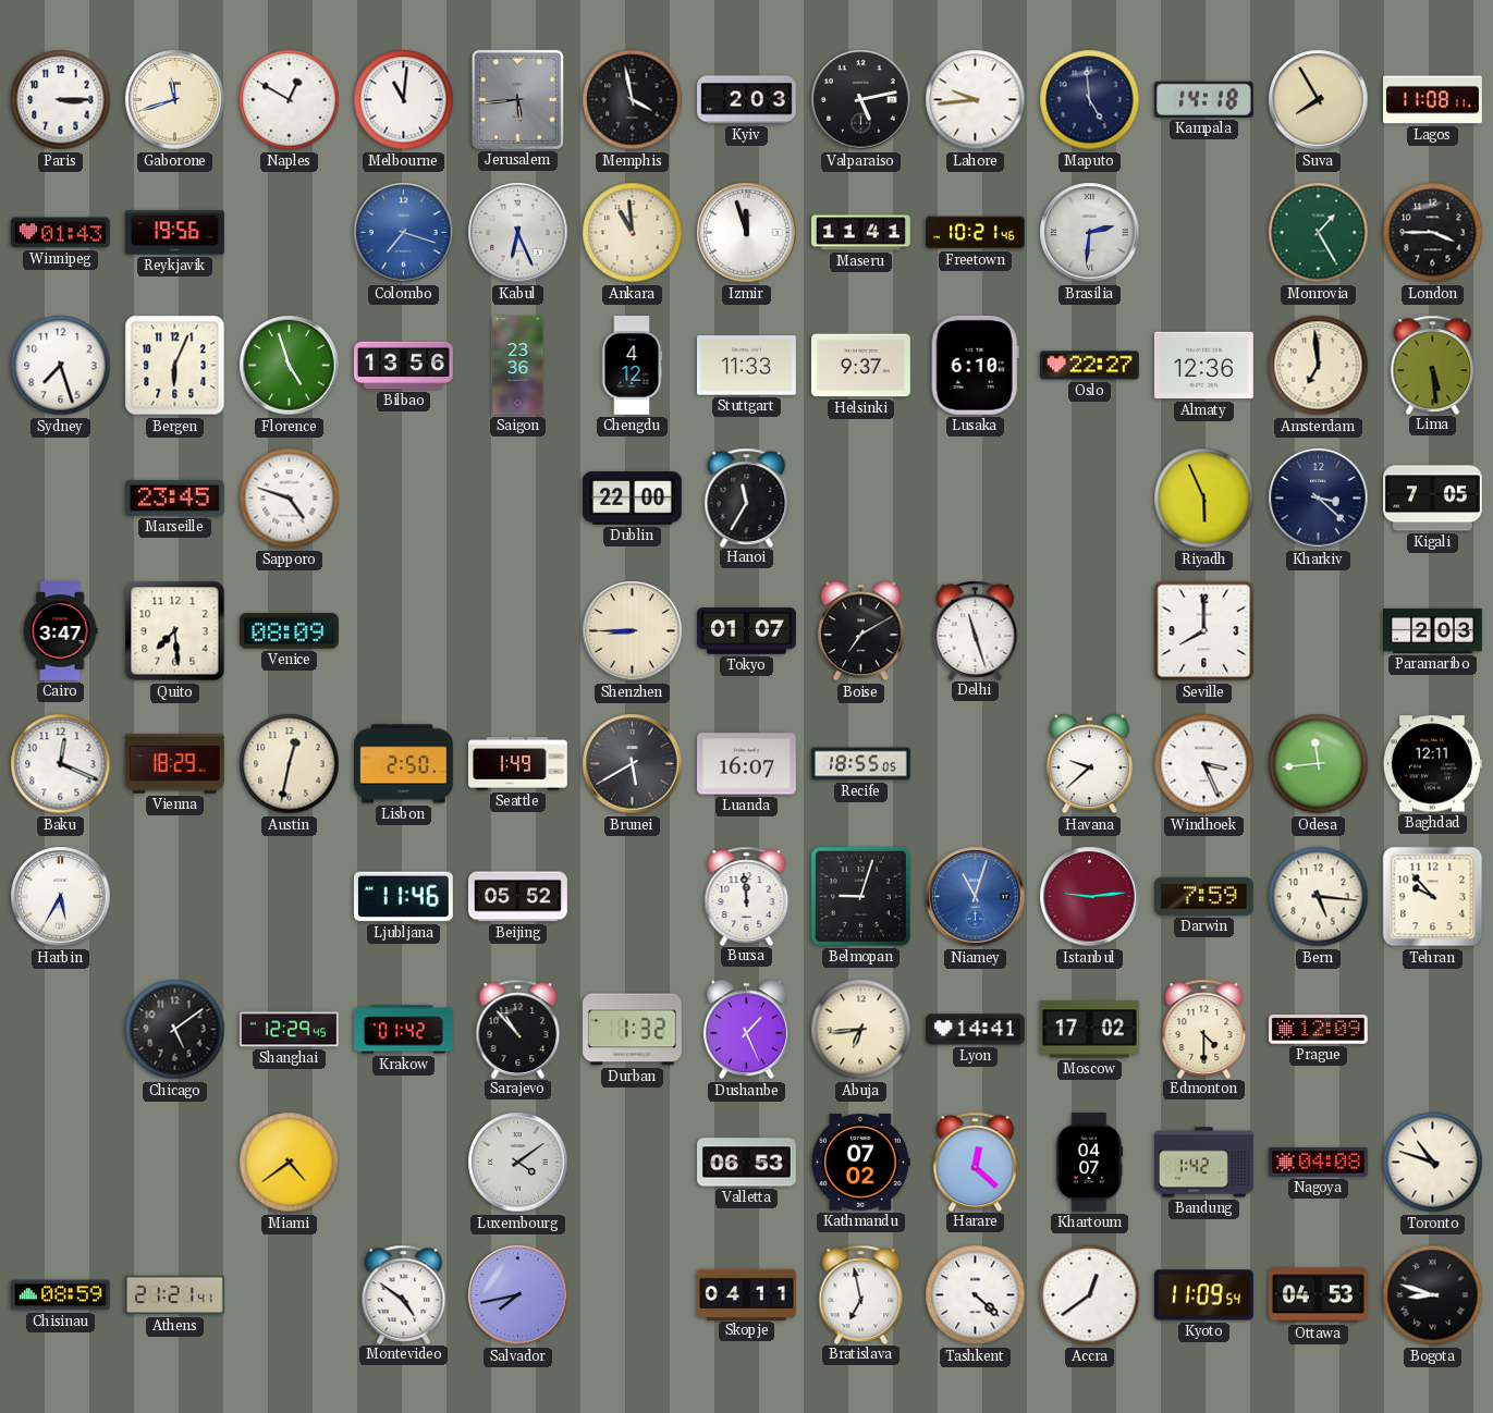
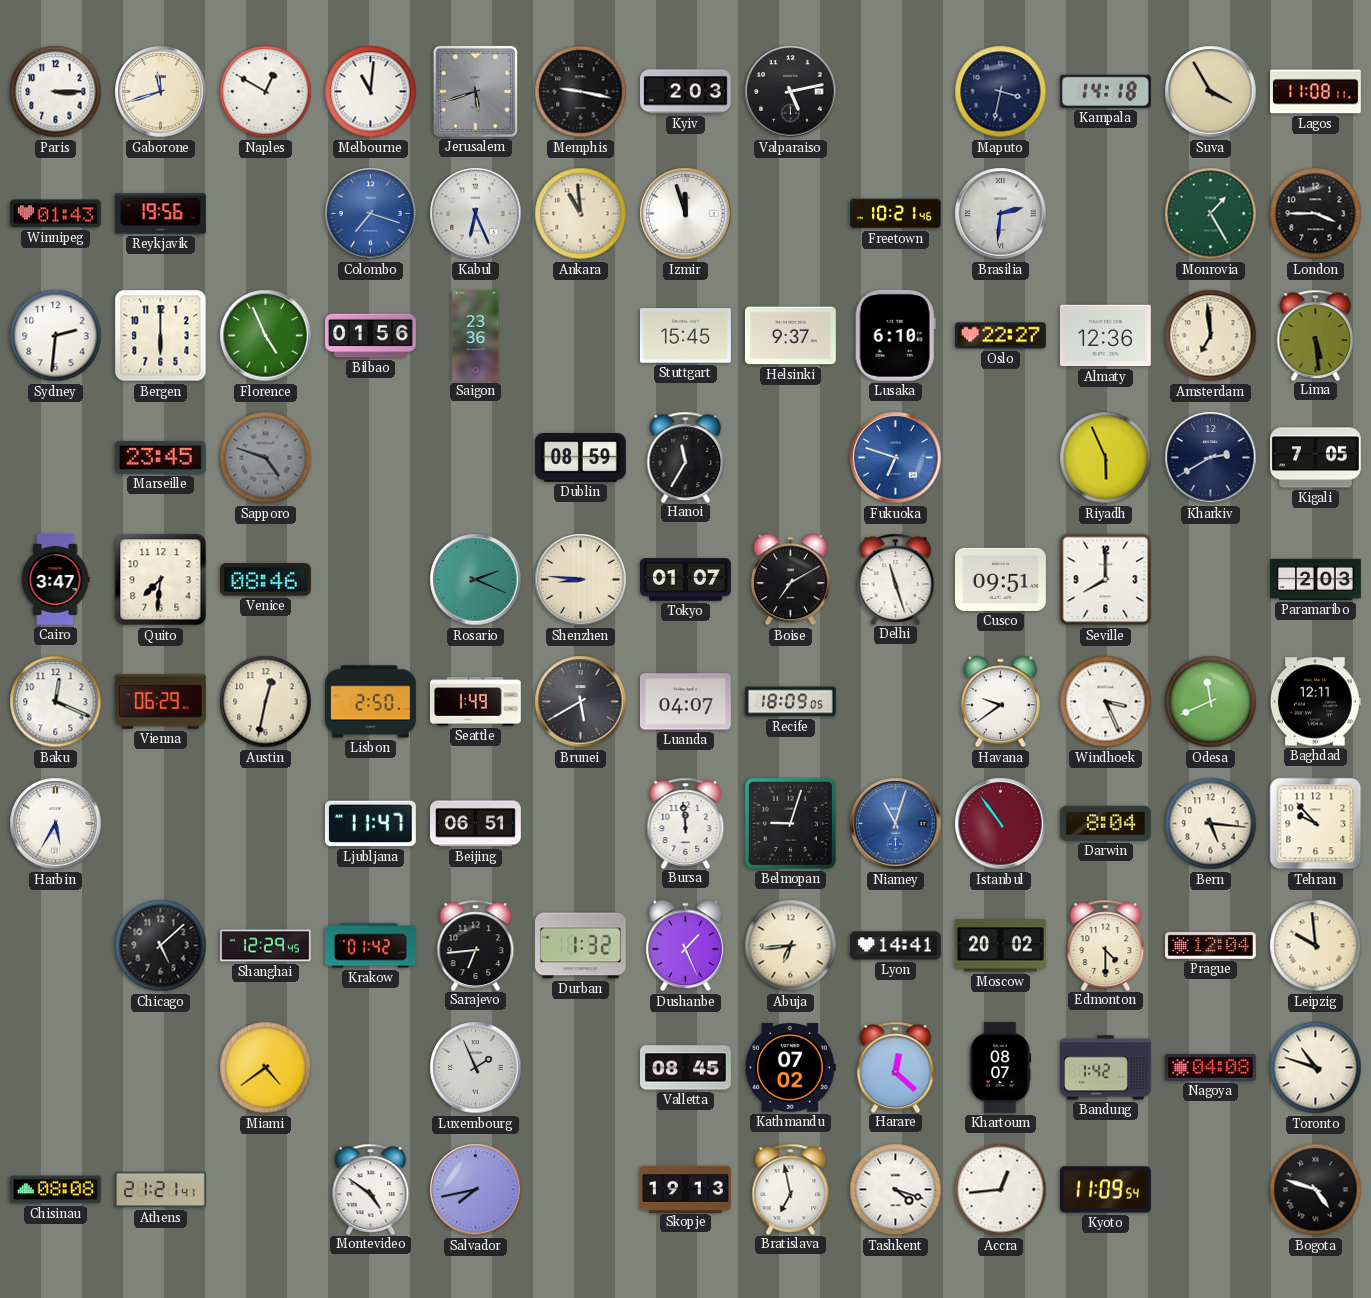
Jerusalem: 5:44 -> 5:42 (475, 91)
Memphis: 3:58 -> 9:17 (581, 92)
Lahore: 9:44 -> none (976, 100)
Maputo: 4:59 -> 3:32 (1001, 92)
Suva: 7:55 -> 3:55 (1211, 92)
Maseru: 11:41 -> none (861, 233)
Sydney: 7:27 -> 2:31 (56, 336)
Bergen: 6:04 -> 6:00 (161, 336)
Florence: 4:57 -> 4:56 (266, 336)
Bilbao: 13:56 -> 01:56 (371, 336)
Chengdu: 4:12 -> none (632, 366)
Stuttgart: 11:33 -> 15:45 (685, 336)
Sapporo dial: white -> grey (266, 458)
Dublin: 22:00 -> 08:59 (581, 458)
Fukuoka: none -> 6:48 (896, 458)
Kharkiv: 3:22 -> 2:40 (1211, 458)
Quito: 7:29 -> 7:31 (161, 580)
Venice: 08:09 -> 08:46 (265, 580)
Rosario: none -> 2:19 (476, 580)
Shenzhen: 8:45 -> 8:46 (581, 580)
Cusco: none -> 09:51 (1001, 579)
Vienna: 18:29 -> 06:29 (160, 702)
Luanda: 16:07 -> 04:07 (685, 702)
Recife: 18:55 -> 18:09 (791, 702)
Havana: 9:38 -> 9:39 (1000, 702)
Odesa: 11:44 -> 11:41 (1211, 702)
Ljubljana: 11:46 -> 11:47 (370, 824)
Beijing: 05:52 -> 06:51 (476, 824)
Istanbul: 9:14 -> 10:54 (1001, 824)
Darwin: 7:59 -> 8:04 (1105, 823)
Chicago: 5:09 -> 5:08 (161, 946)
Sarajevo: 10:53 -> 6:44 (476, 945)
Moscow: 17:02 -> 20:02 (1000, 946)
Prague: 12:09 -> 12:04 (1211, 946)
Leipzig: none -> 9:59 (1316, 946)
Luxembourg: 4:09 -> 1:56 (476, 1068)
Valletta: 06:53 -> 08:45 (686, 1068)
Khartoum: 04:07 -> 08:07 (1000, 1068)
Chisinau: 08:59 -> 08:08 (55, 1190)
Skopje: 04:11 -> 19:13 (686, 1189)
Tashkent: 4:22 -> 4:18 (896, 1190)
Accra: 12:39 -> 12:44 (1001, 1190)
Ottawa: 04:53 -> none (1318, 1295)
Bogota: 8:48 -> 4:48 (1316, 1190)
